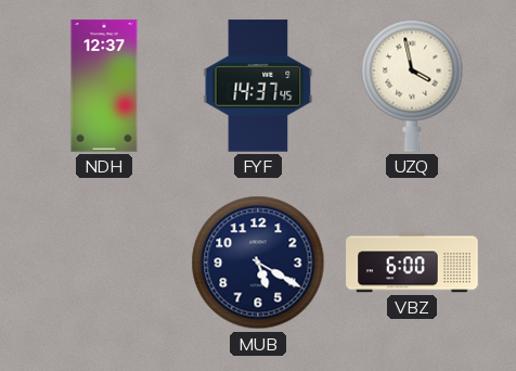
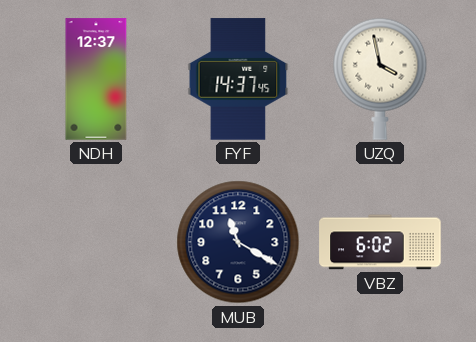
MUB: 5:20 -> 11:20 (238, 242)
VBZ: 6:00 -> 6:02 (380, 242)
